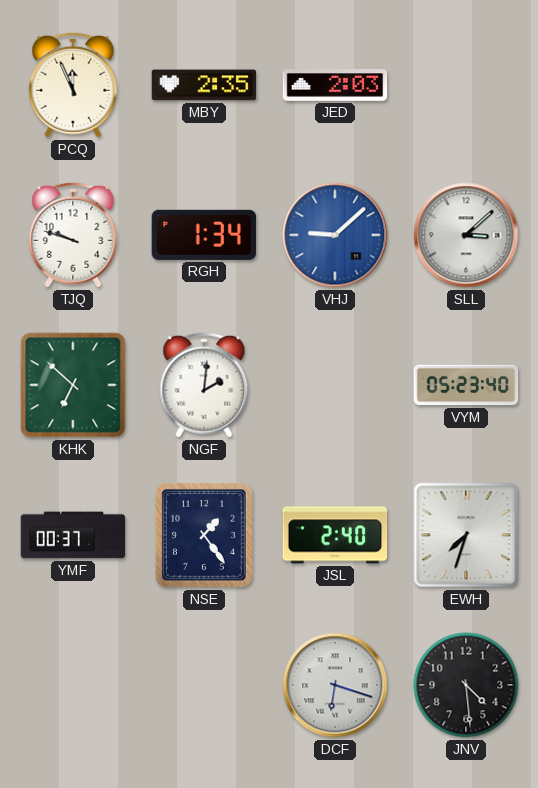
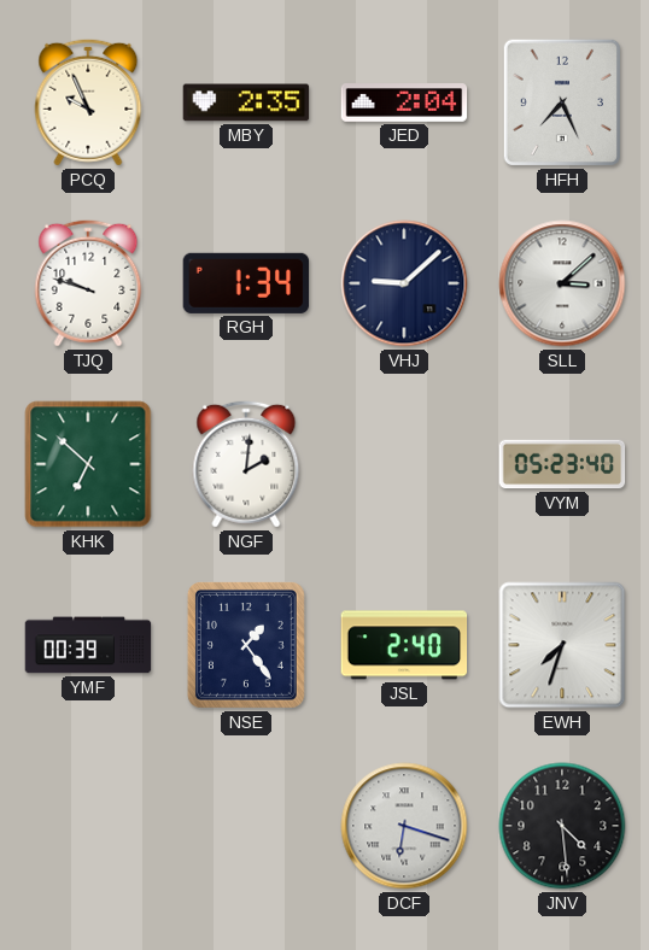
PCQ: 11:56 -> 9:56 (88, 102)
JED: 2:03 -> 2:04 (404, 102)
HFH: none -> 7:26 (562, 102)
VHJ dial: blue -> navy (404, 283)
YMF: 00:37 -> 00:39 (88, 645)
